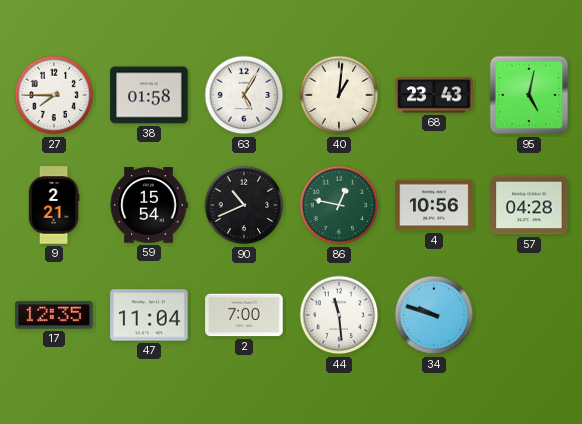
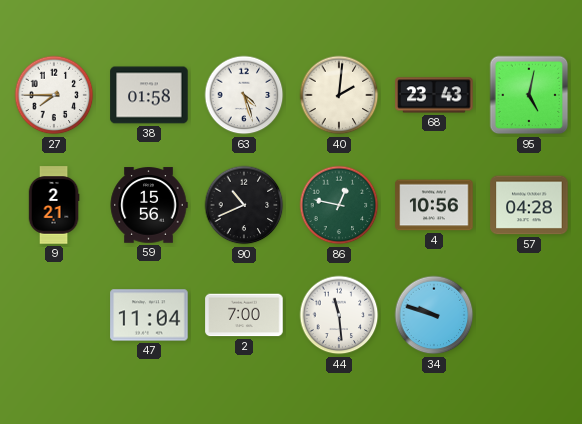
63: 5:05 -> 4:27 (244, 95)
40: 1:01 -> 2:01 (339, 95)
59: 15:54 -> 15:56 (149, 205)
17: 12:35 -> none (54, 315)
